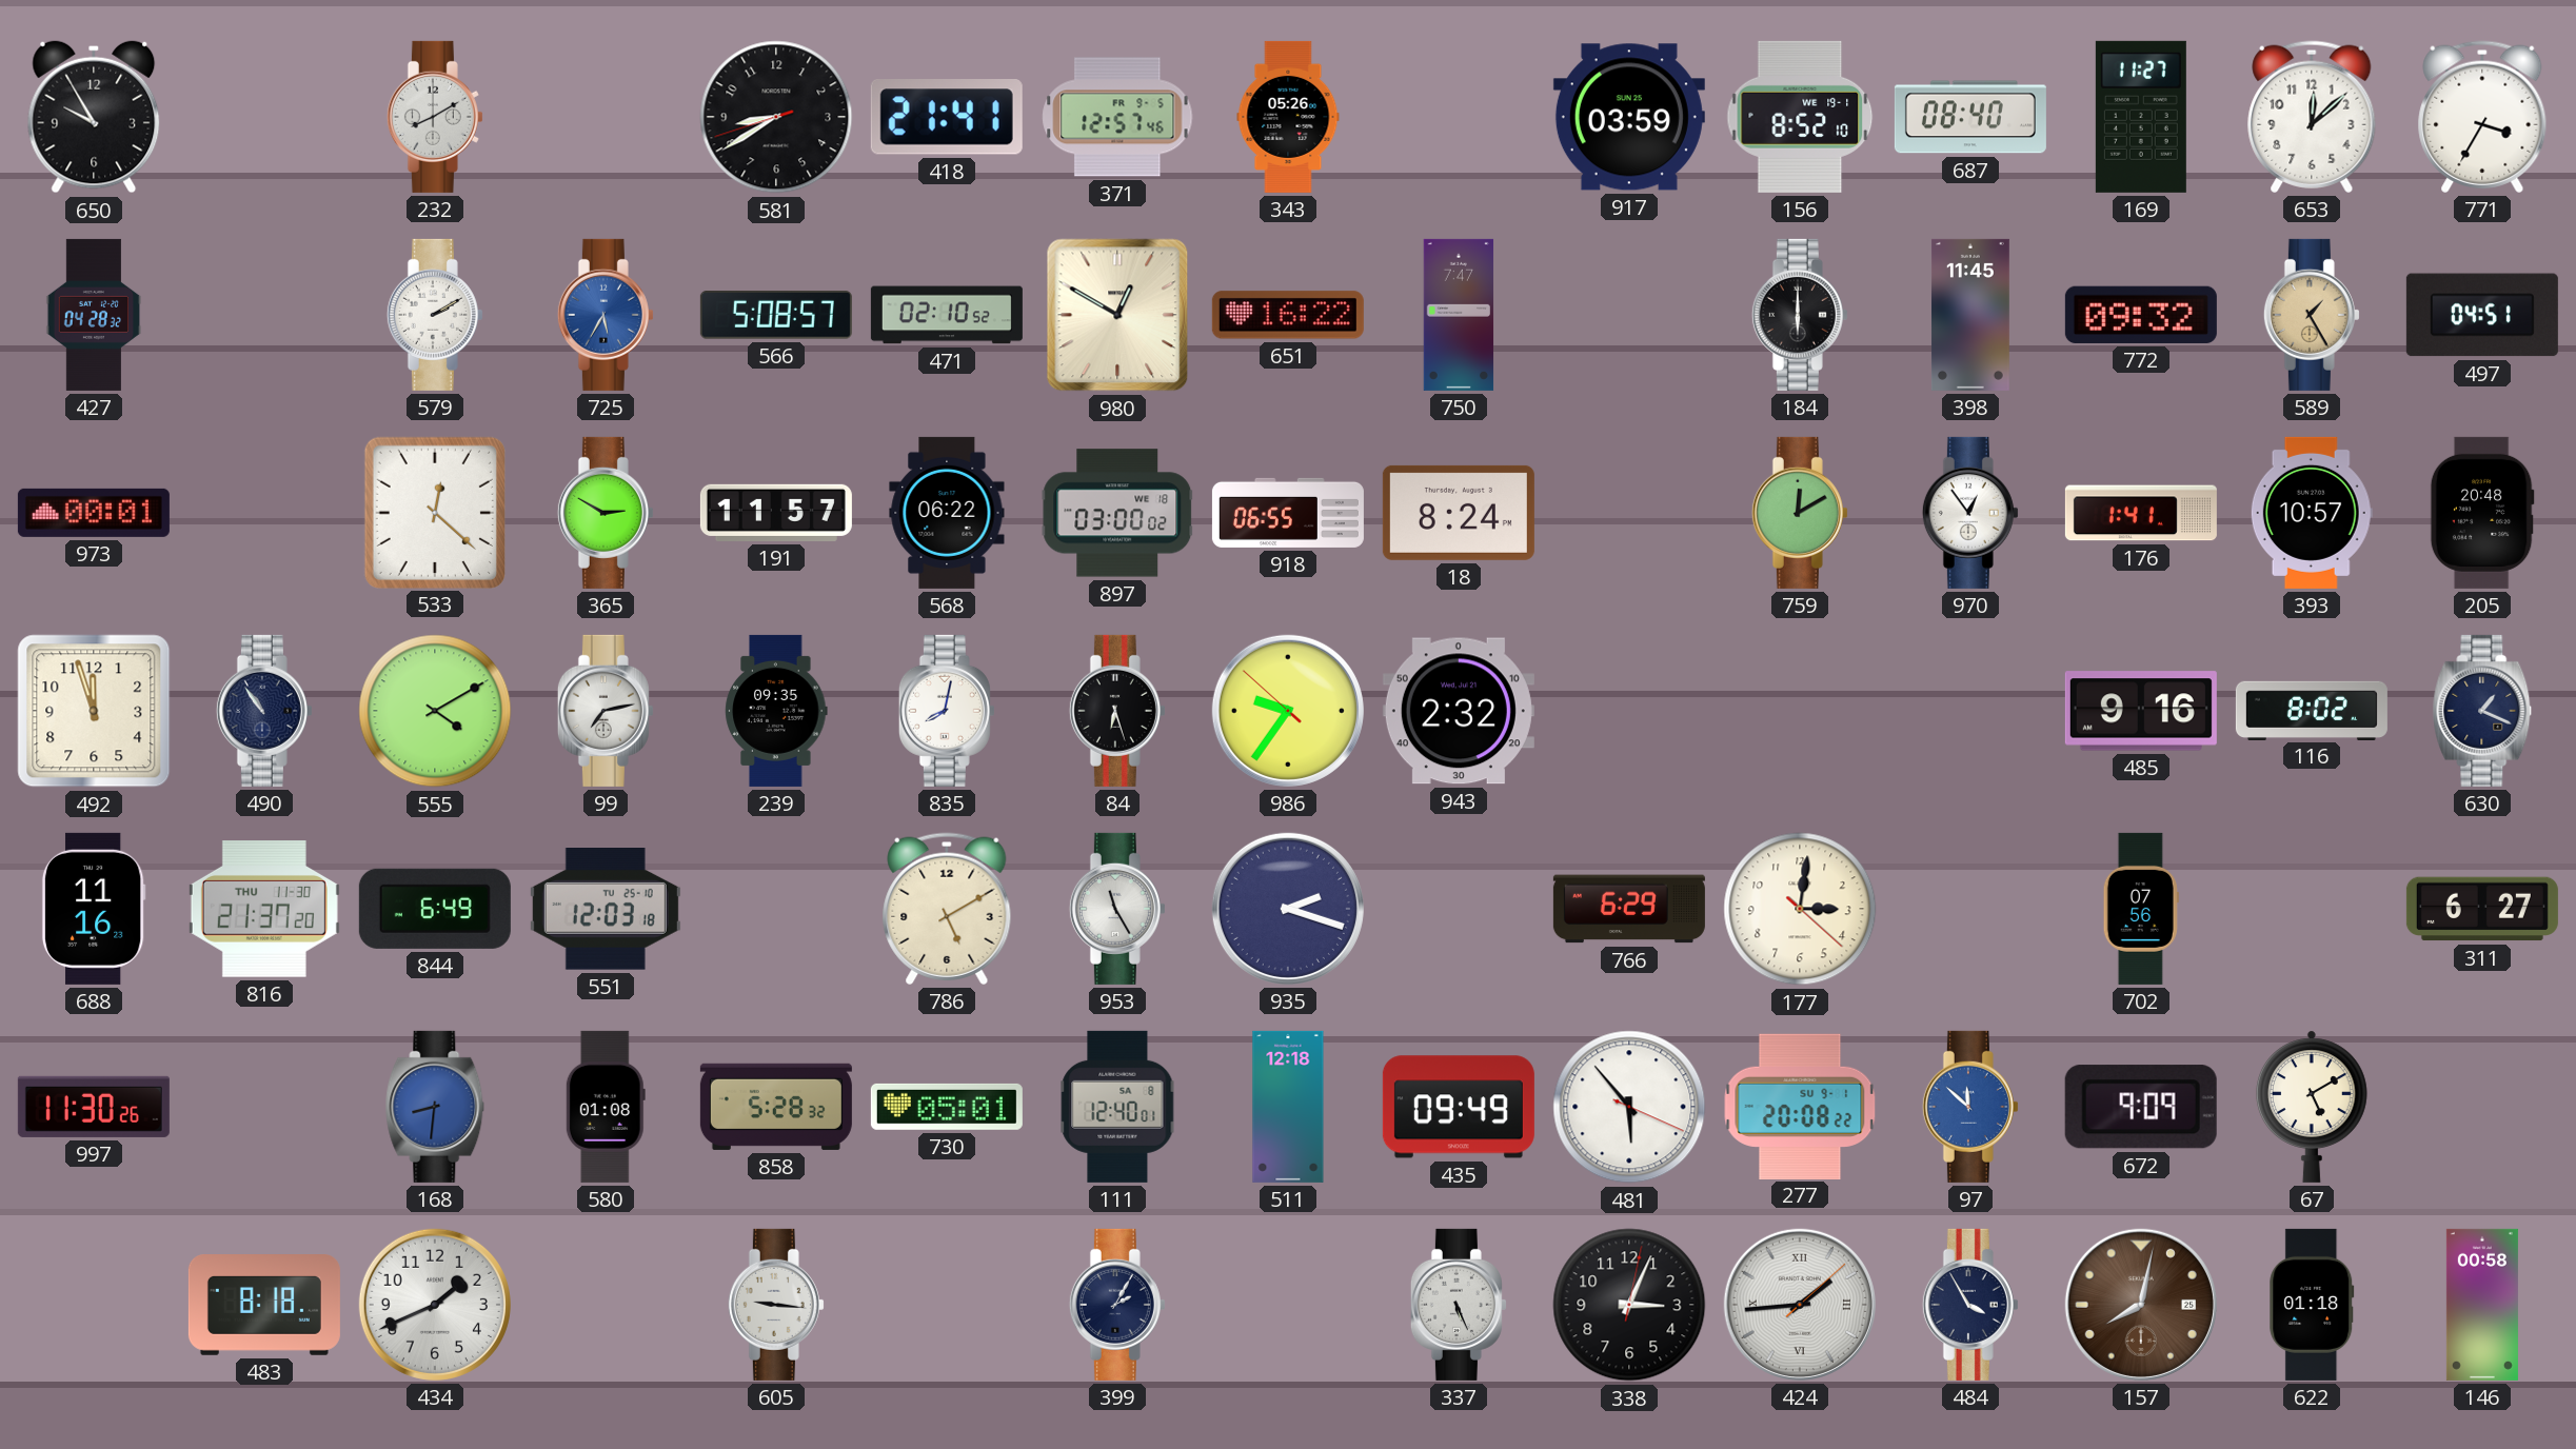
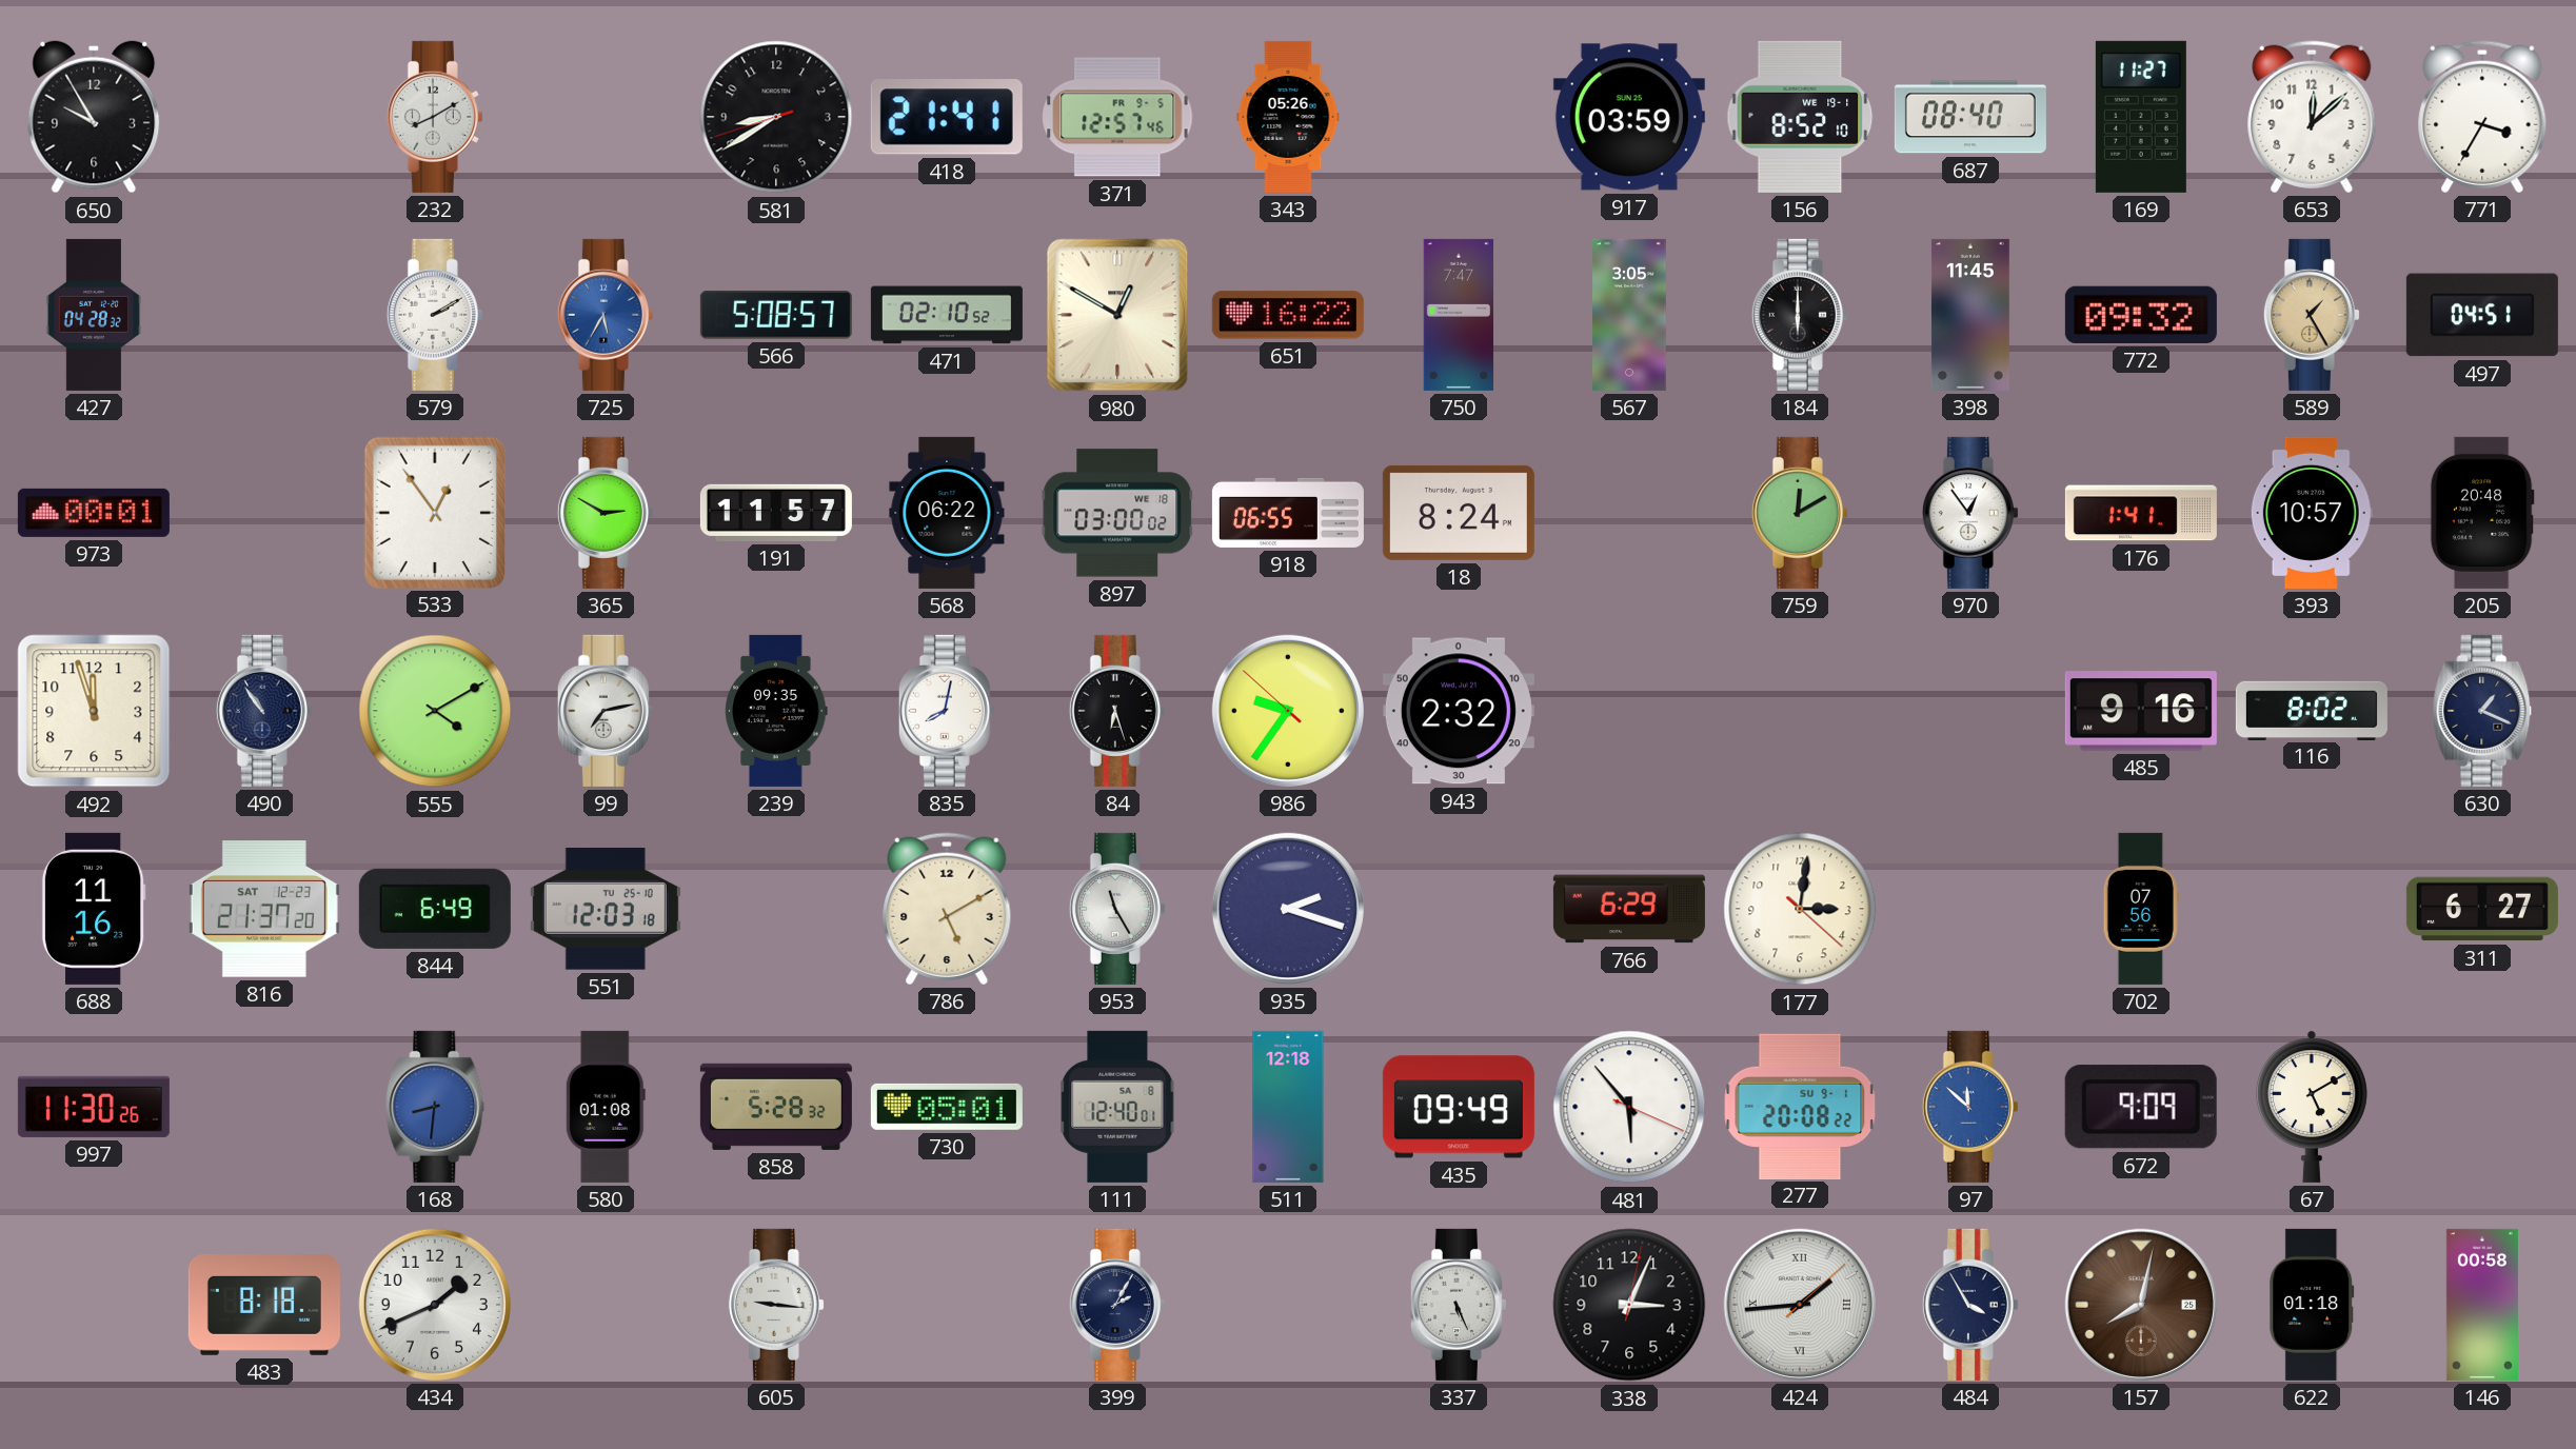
567: none -> 3:05 (1629, 315)
533: 12:22 -> 12:54 (435, 512)
816 date: THU 11-30 -> SAT 12-23 (264, 909)
